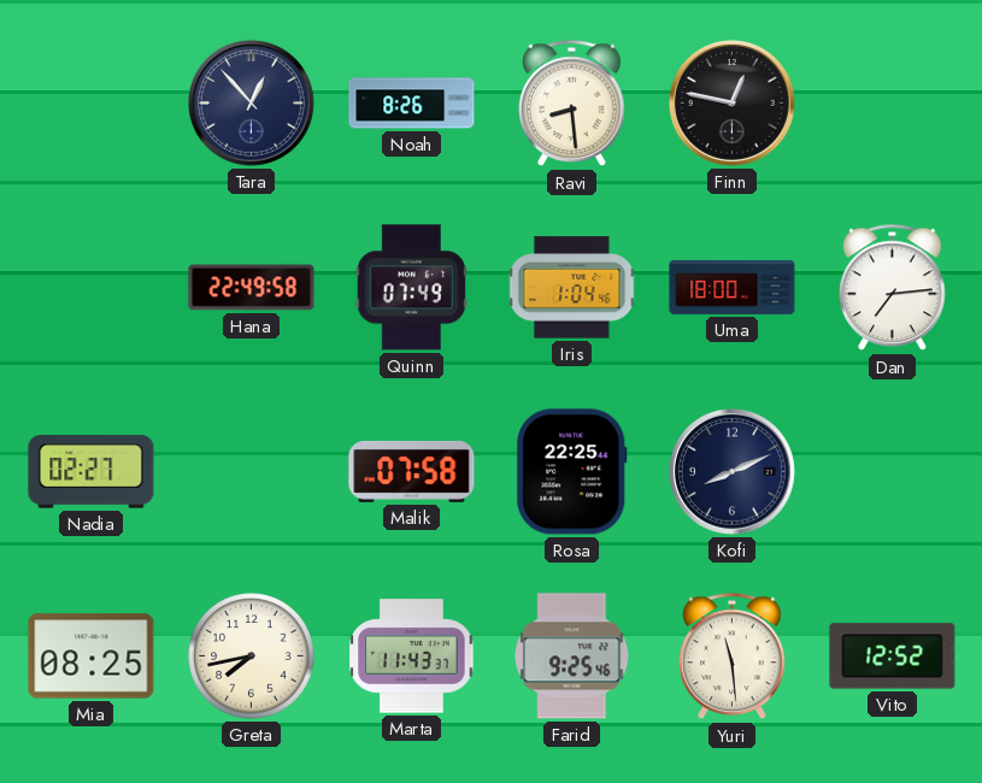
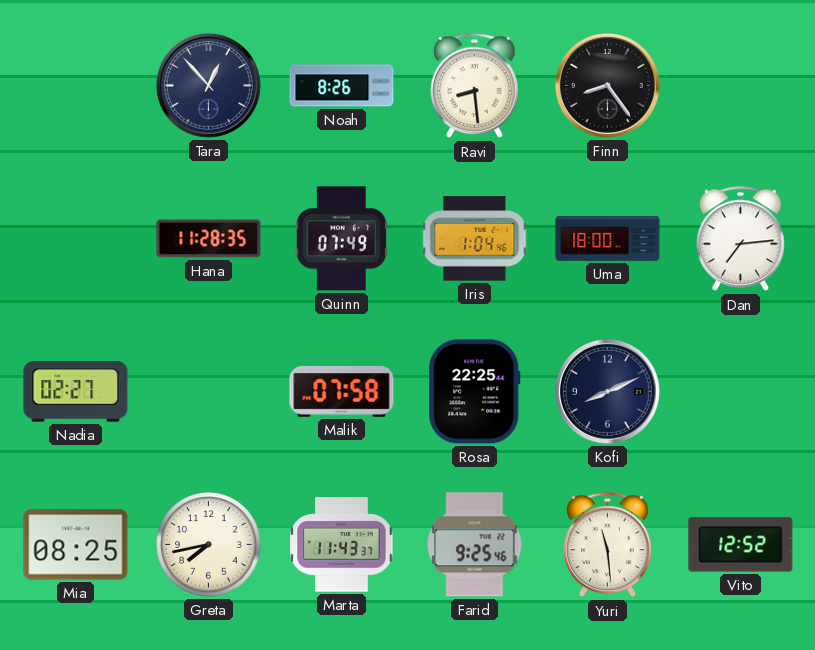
Finn: 12:47 -> 8:24 (607, 85)
Hana: 22:49 -> 11:28 (209, 239)
